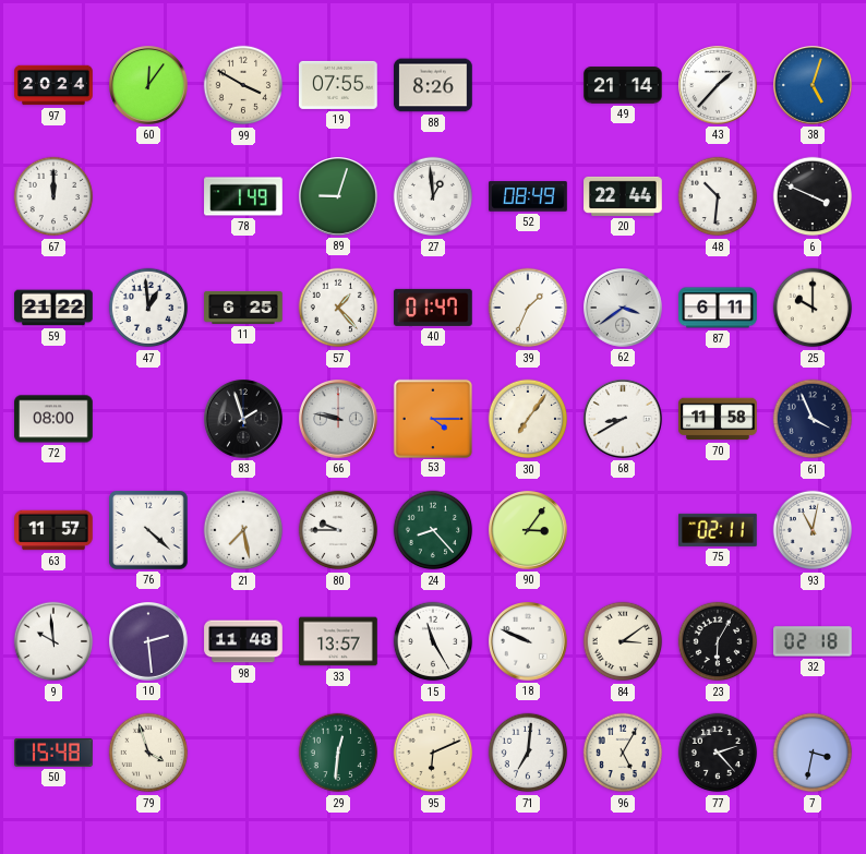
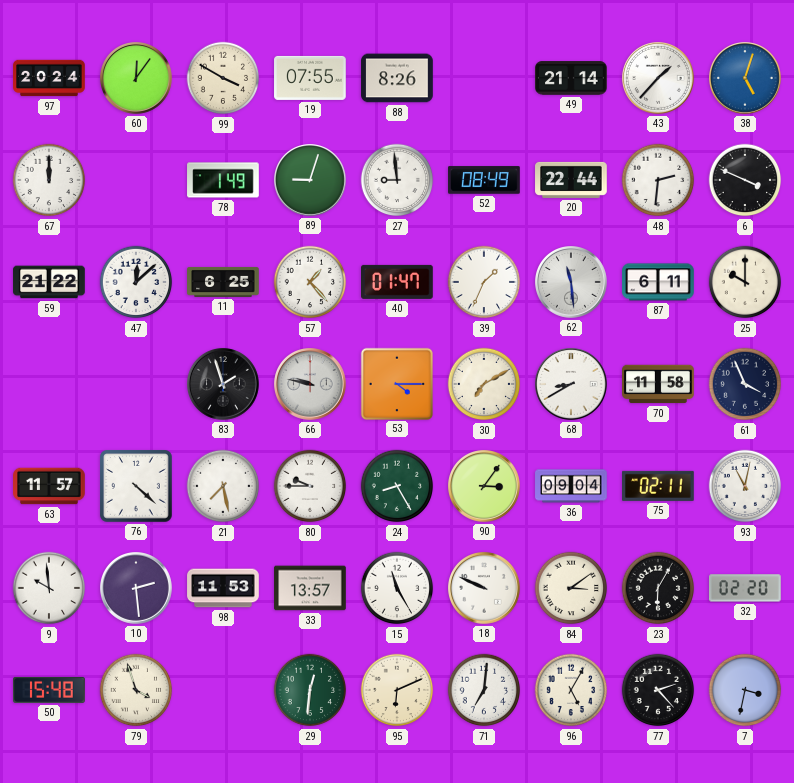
27: 12:59 -> 8:59 (397, 180)
48: 10:31 -> 2:31 (658, 180)
47: 12:59 -> 12:08 (136, 282)
62: 3:39 -> 11:29 (572, 283)
72: 08:00 -> none (53, 419)
30: 7:06 -> 7:10 (484, 384)
24: 8:23 -> 8:25 (397, 486)
36: none -> 09:04 (571, 486)
98: 11:48 -> 11:53 (223, 588)
32: 02:18 -> 02:20 (746, 588)
